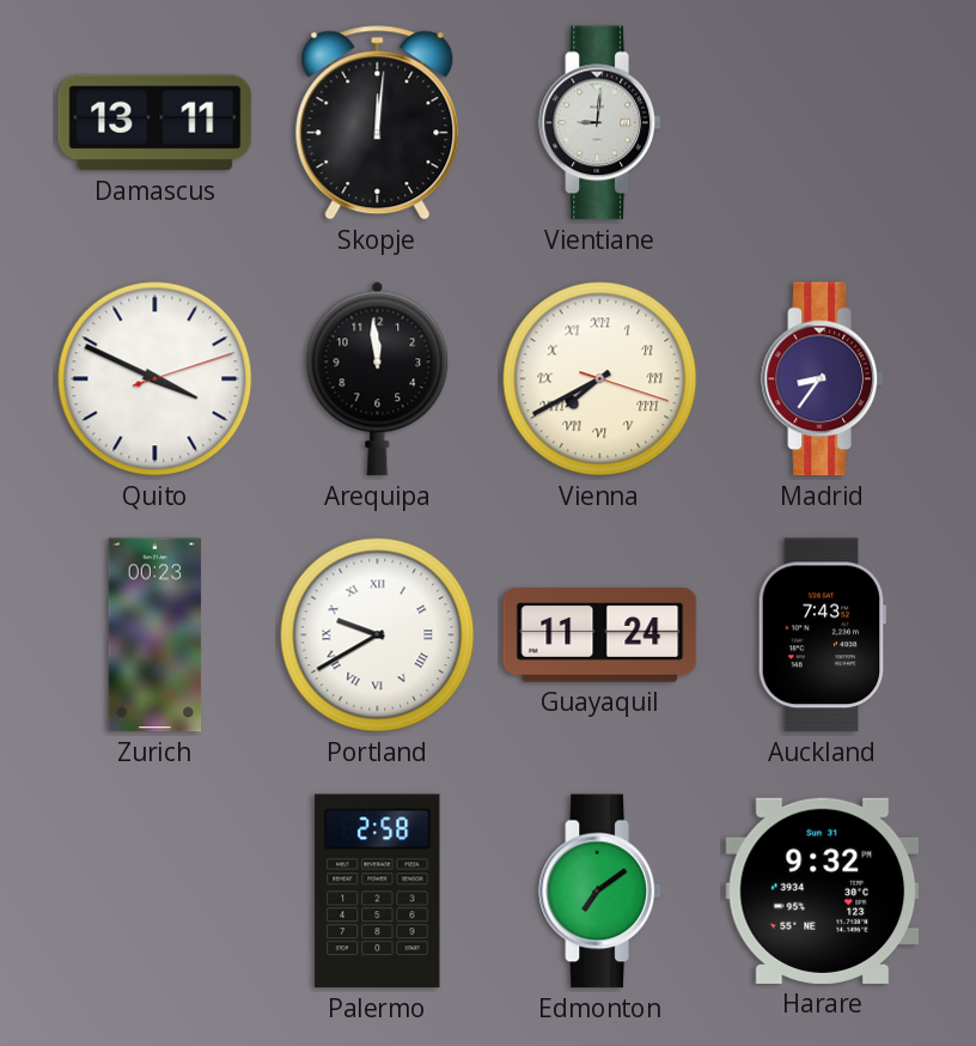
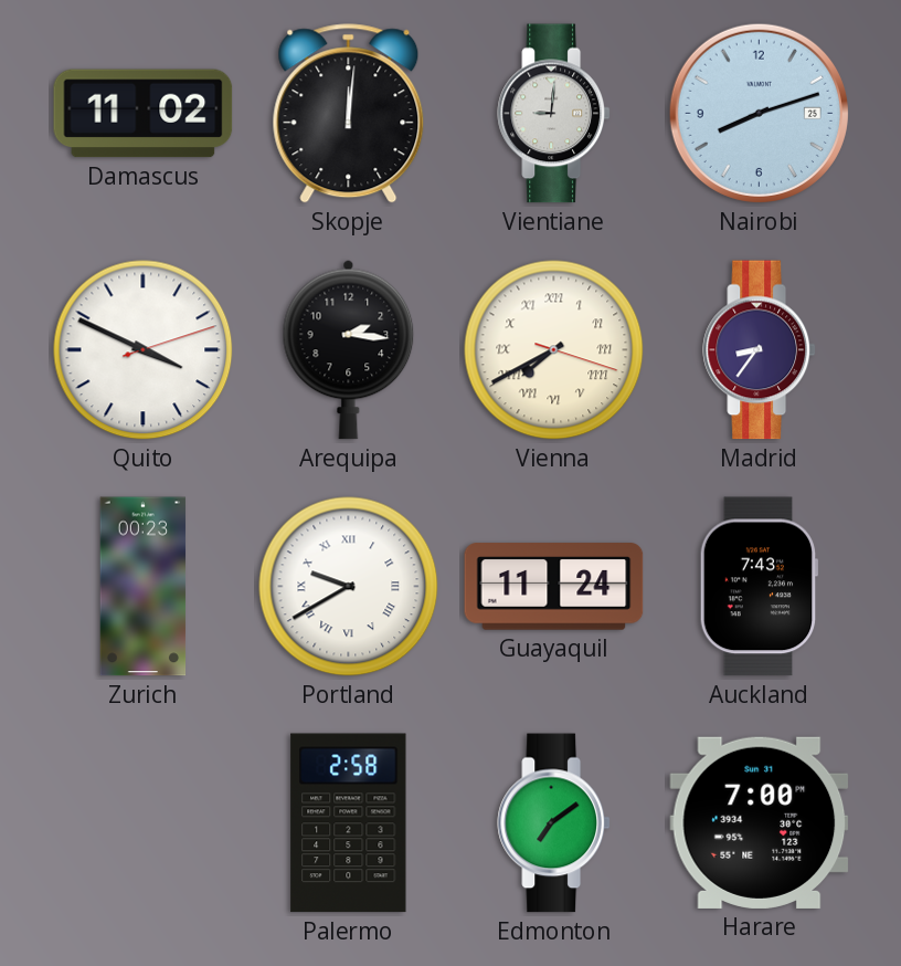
Damascus: 13:11 -> 11:02 (144, 114)
Nairobi: none -> 8:12 (759, 113)
Arequipa: 11:59 -> 2:16 (349, 349)
Harare: 9:32 -> 7:00 (760, 822)
